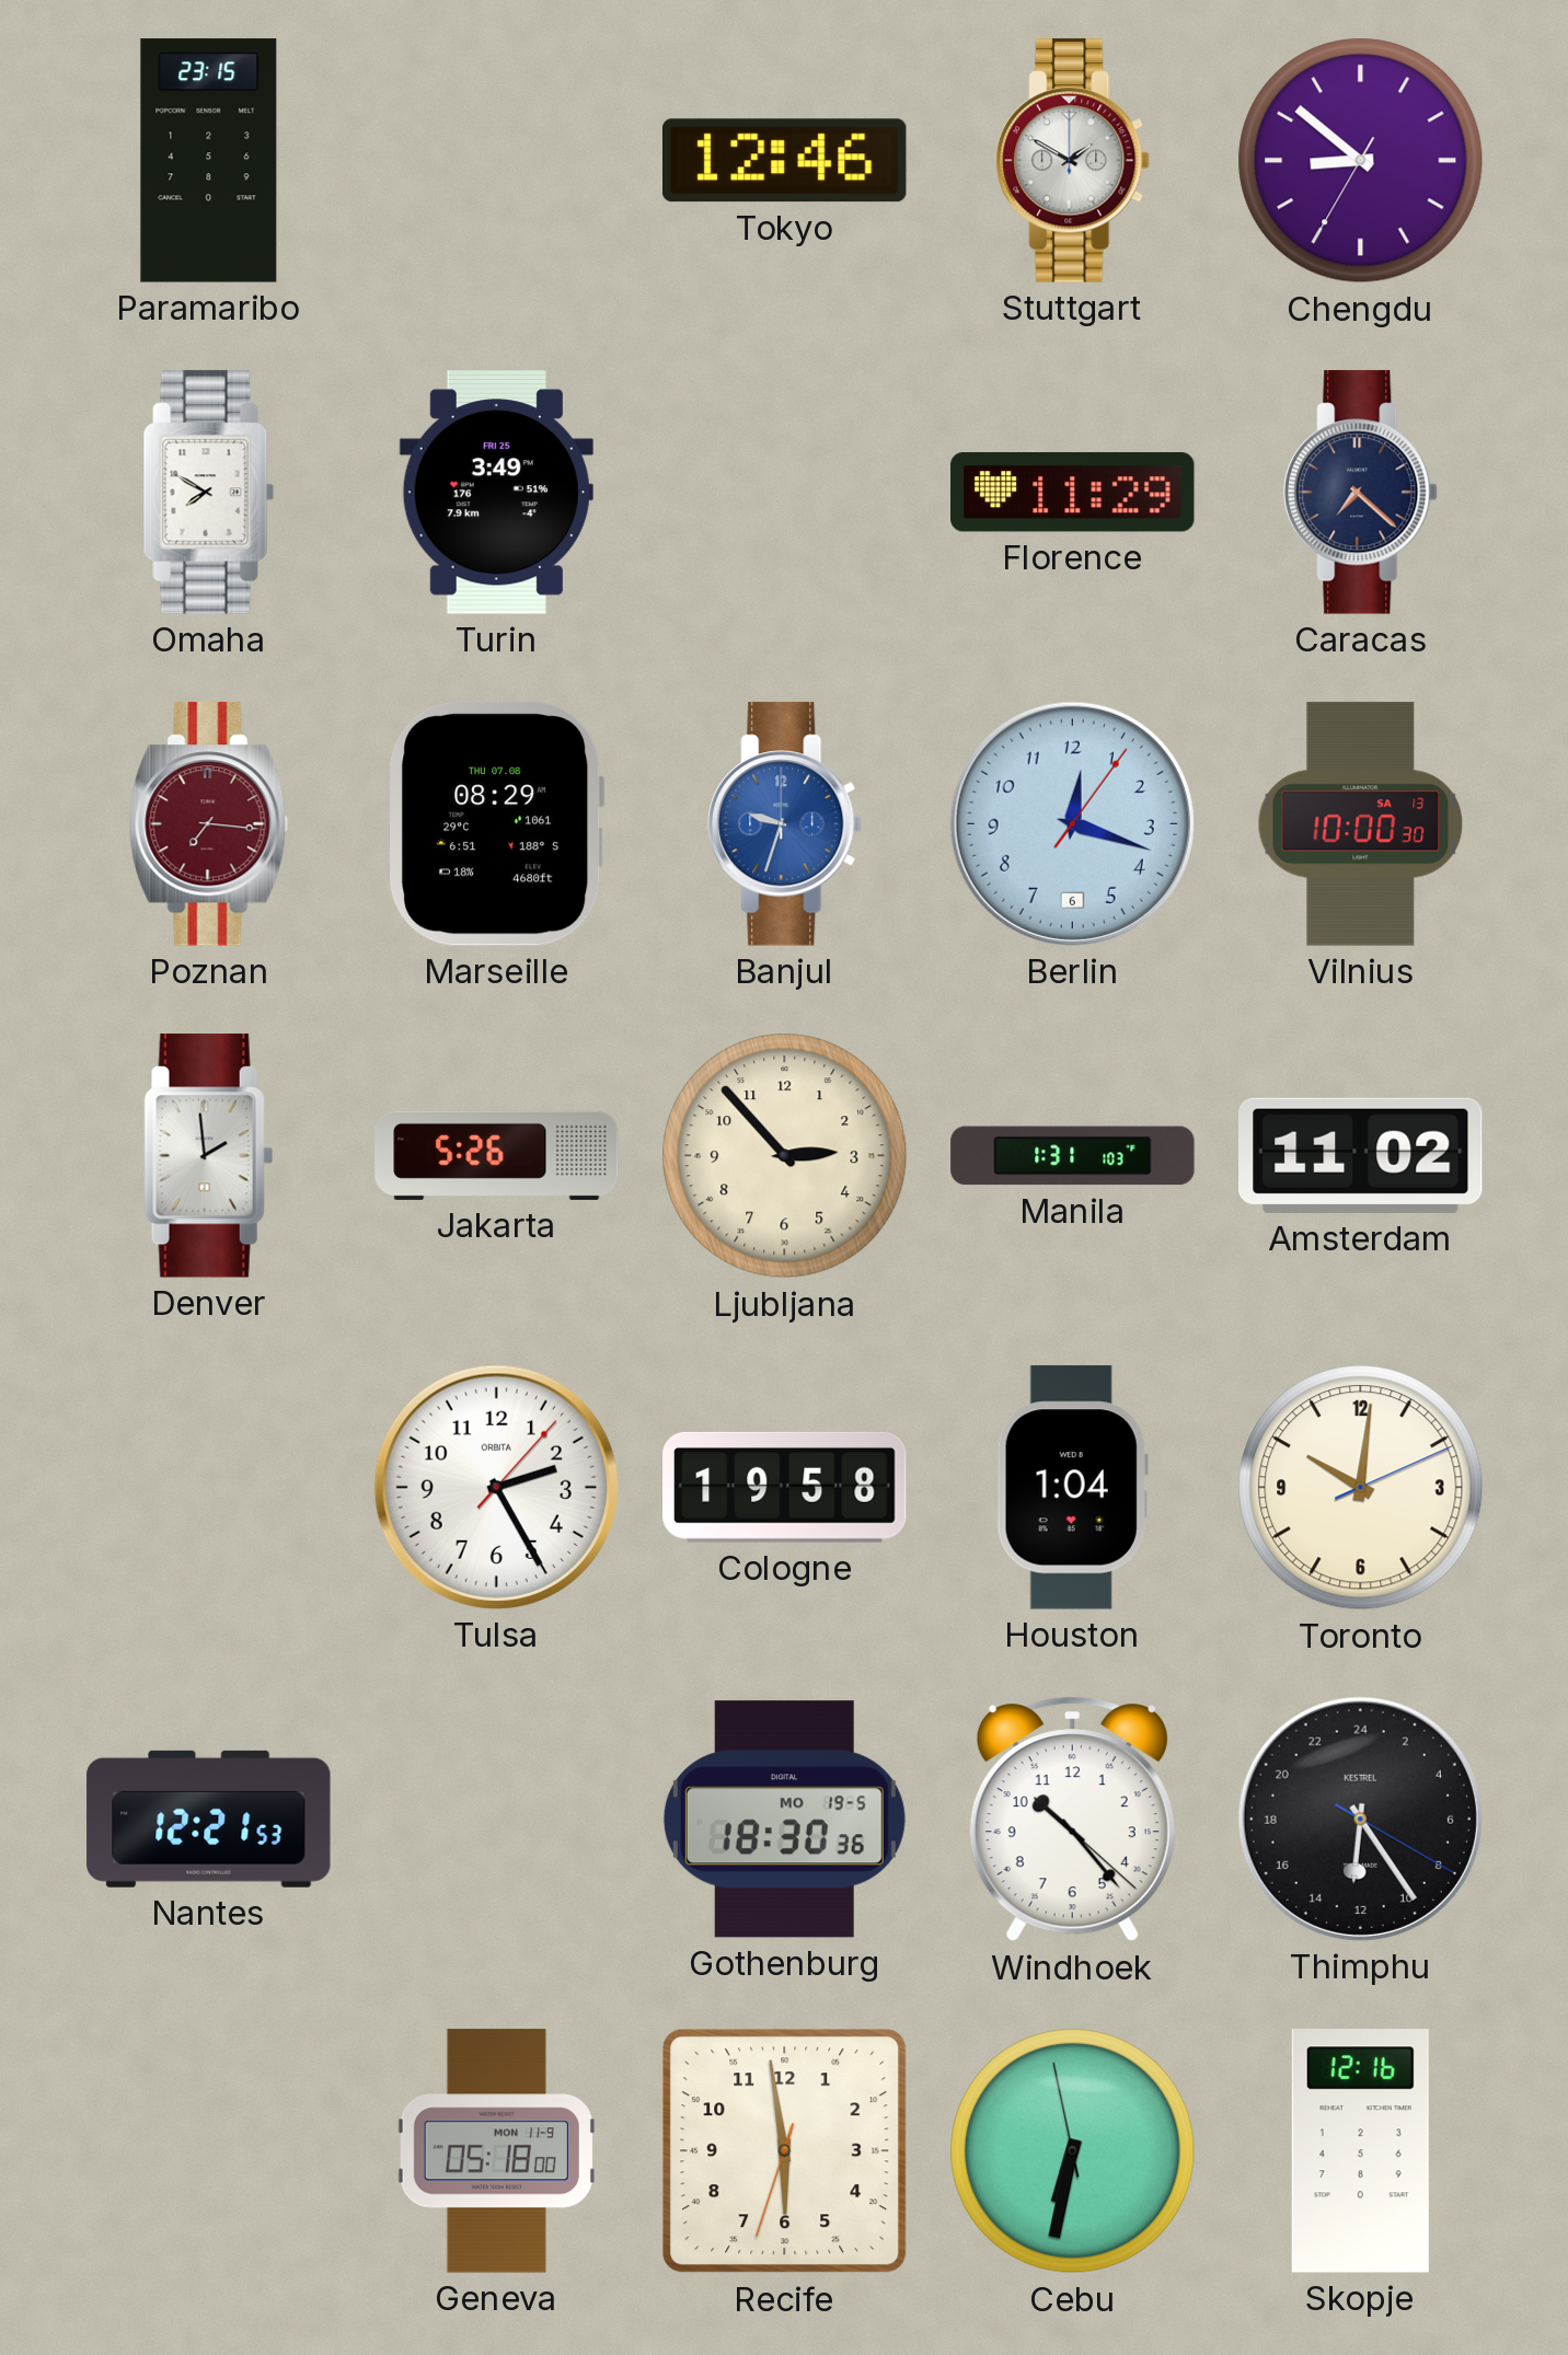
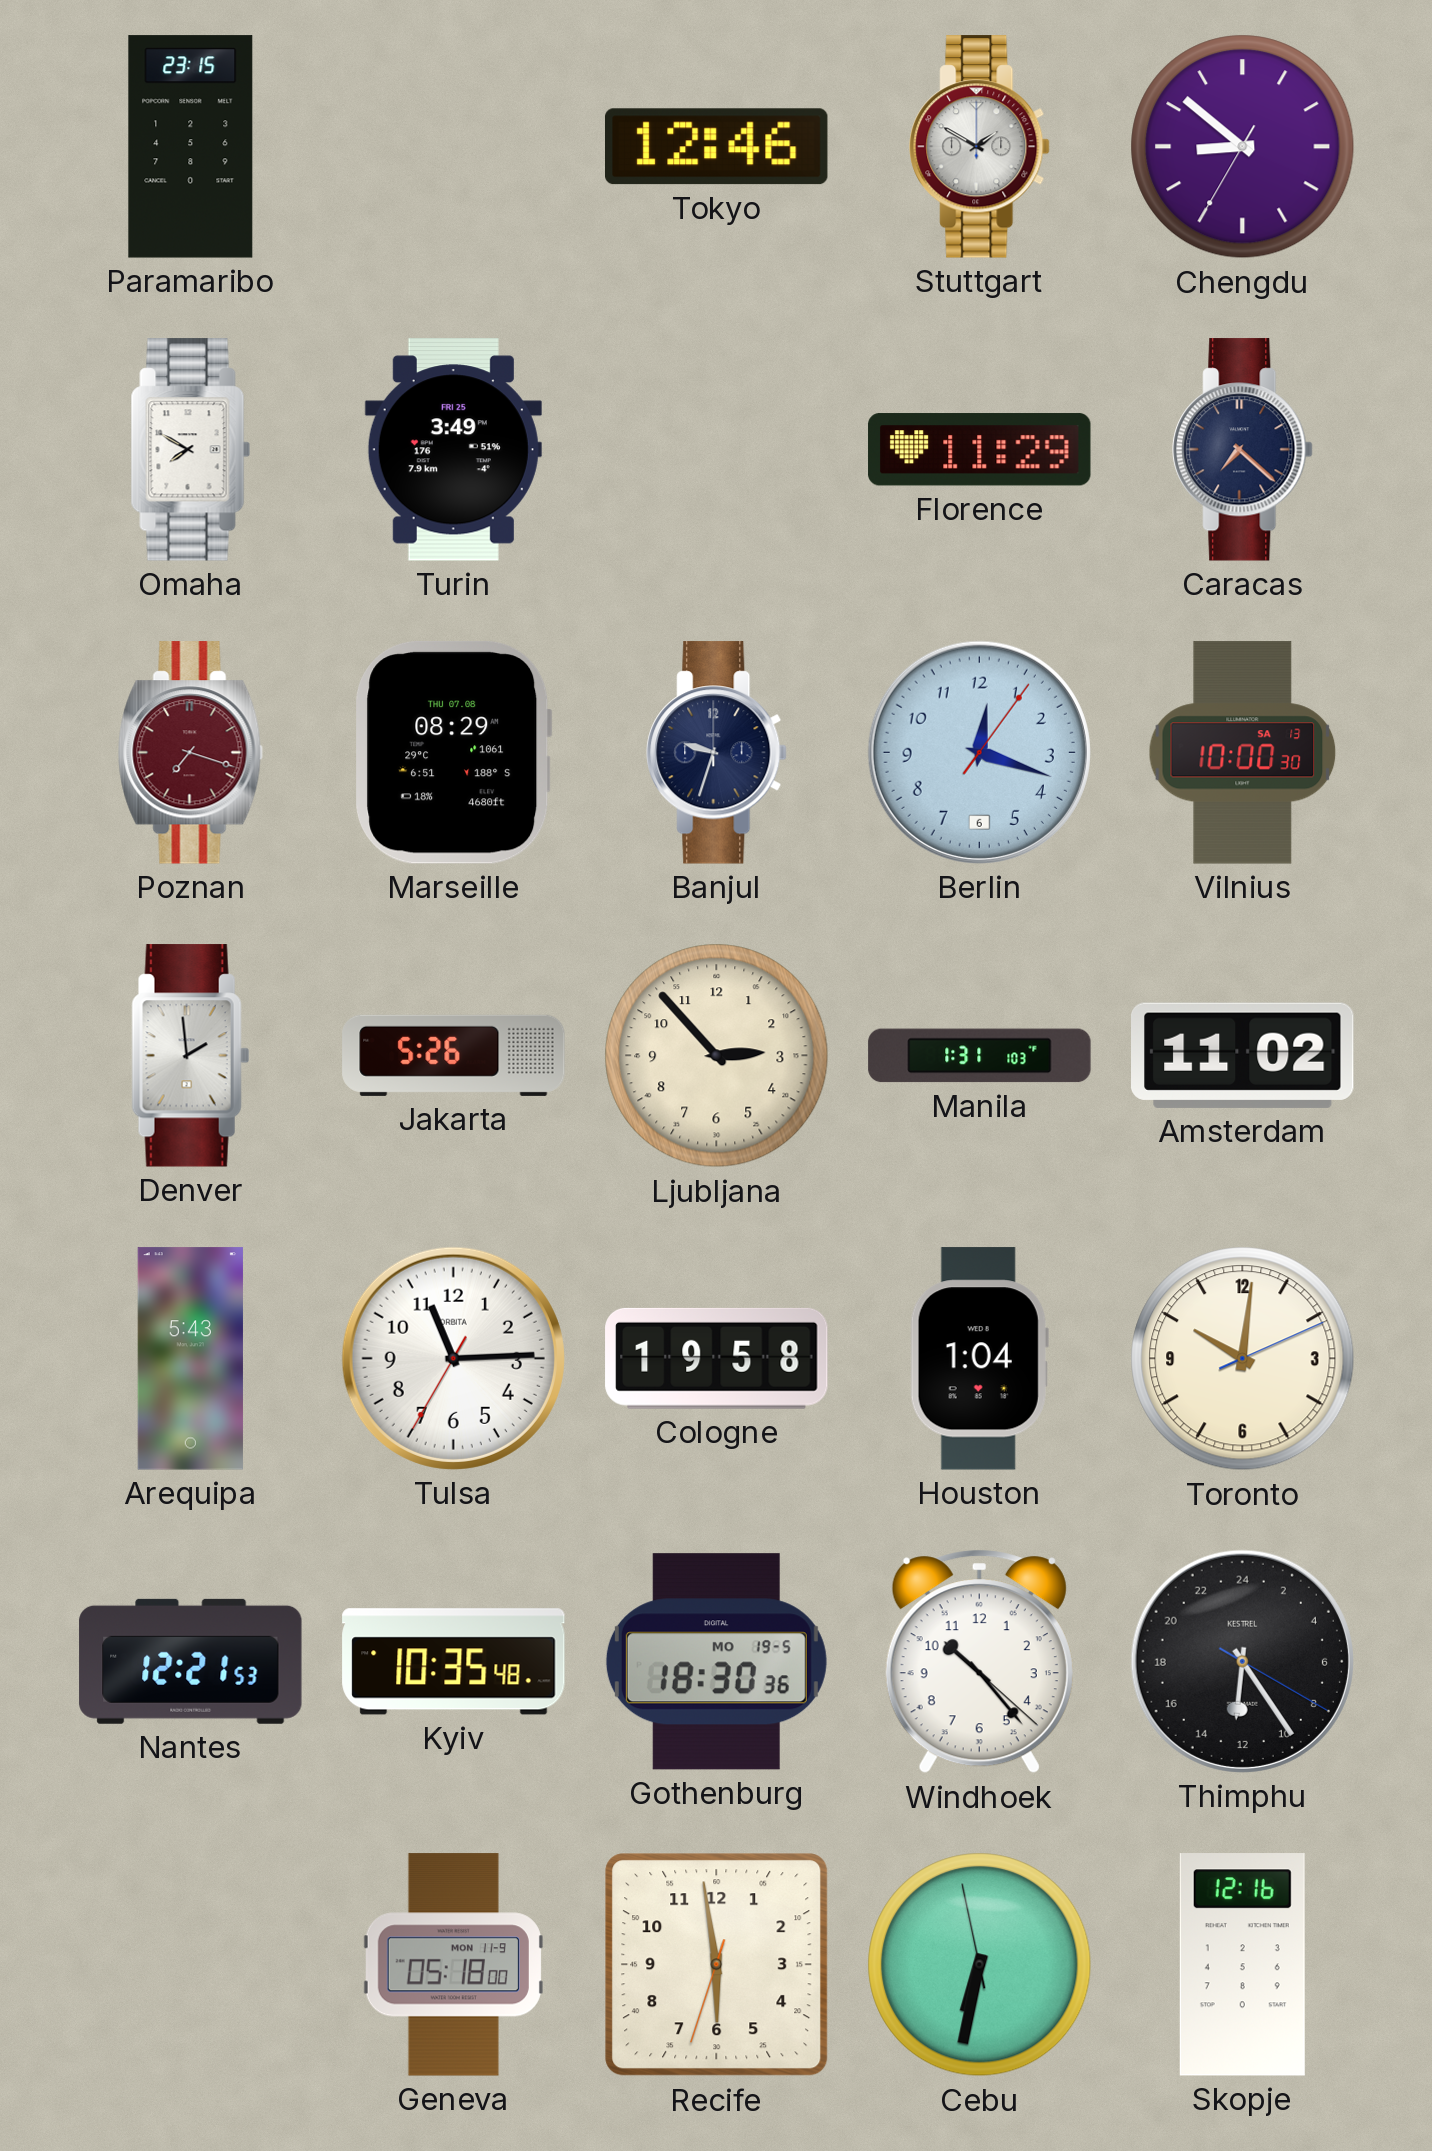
Poznan: 7:16 -> 7:18 (190, 753)
Banjul dial: blue -> navy (717, 753)
Arequipa: none -> 5:43 (190, 1359)
Tulsa: 2:25 -> 11:14 (453, 1358)
Kyiv: none -> 10:35 (454, 1662)
